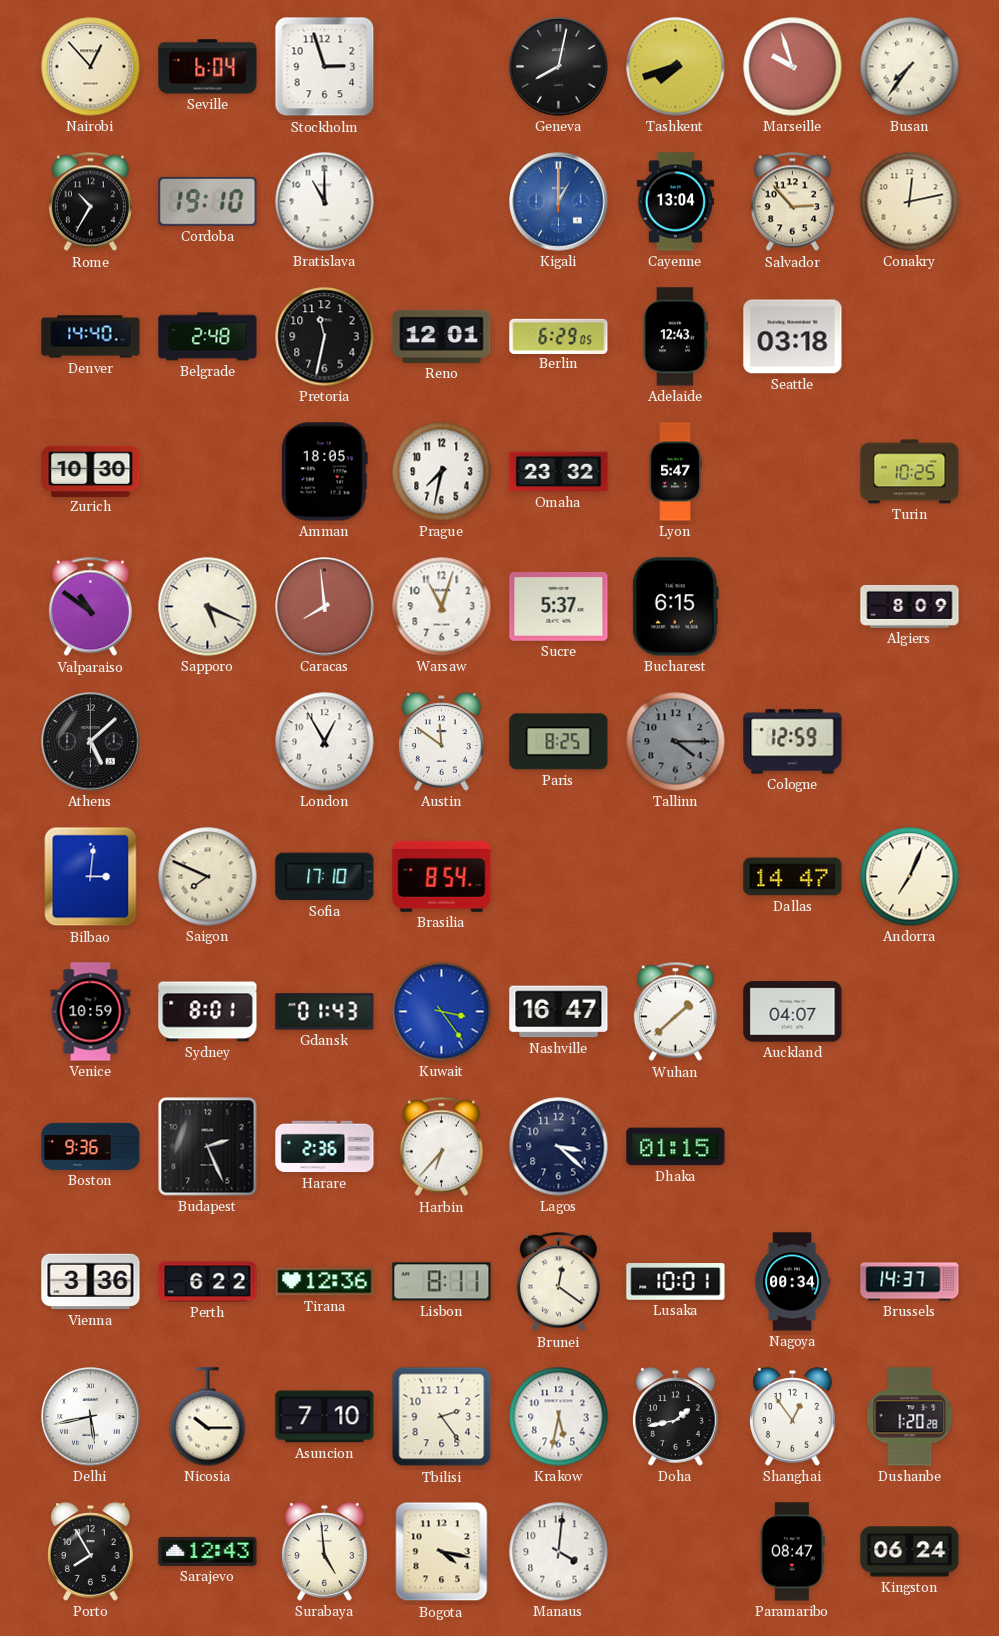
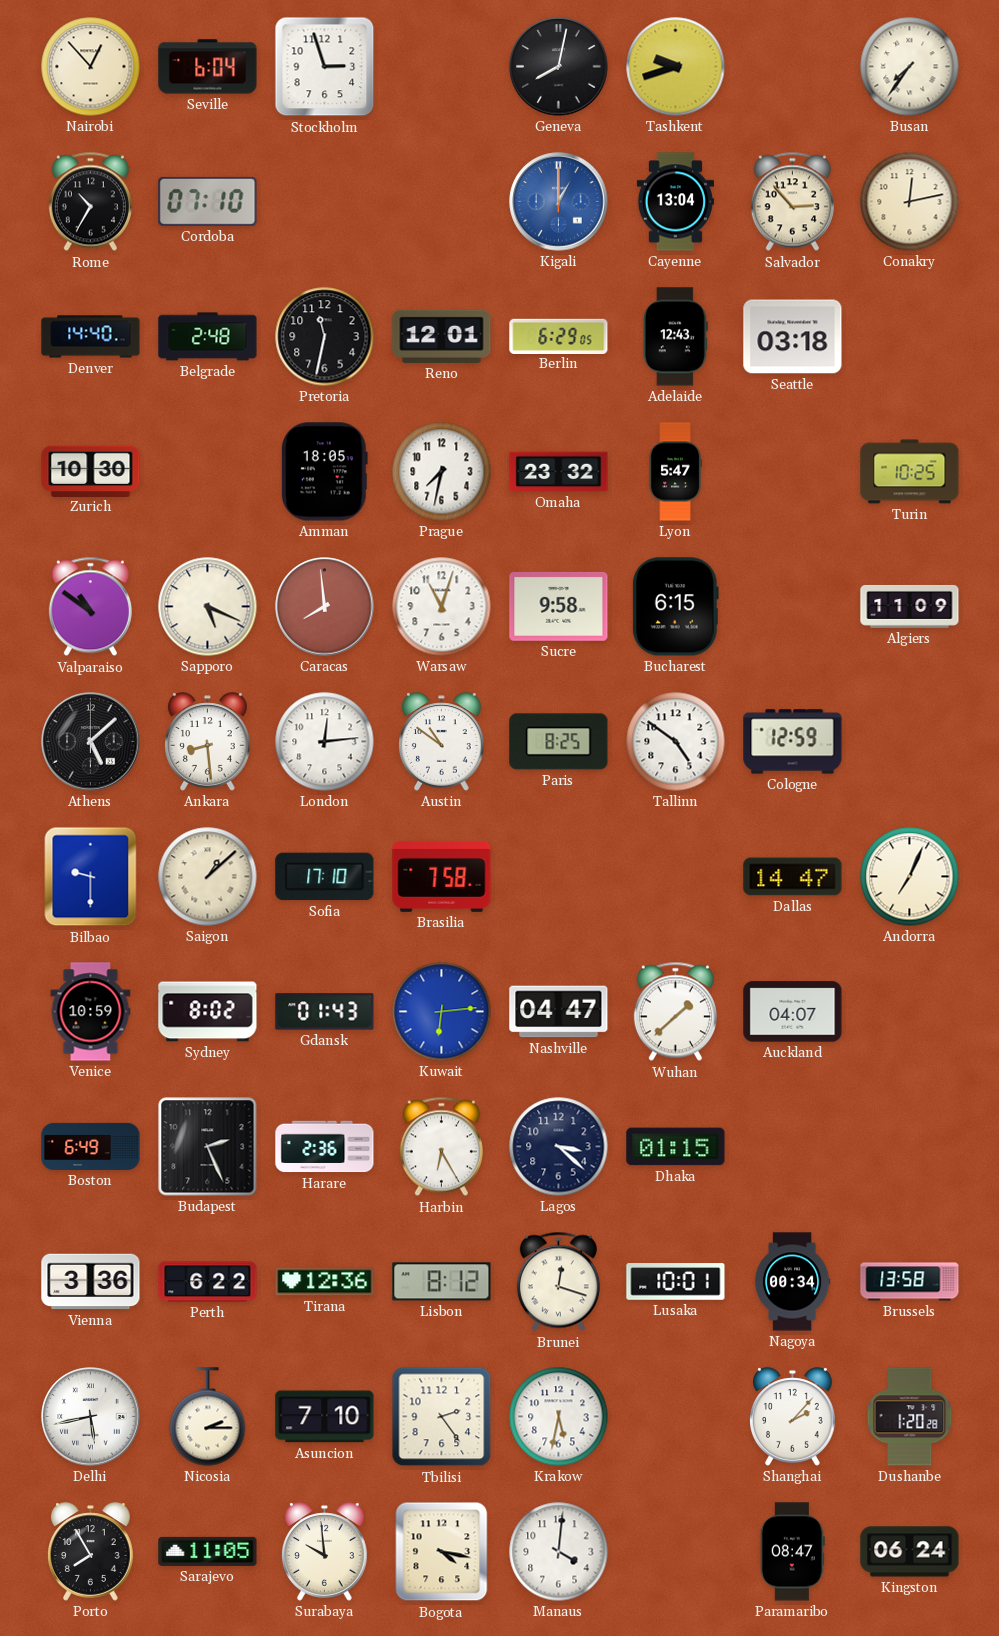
Tashkent: 7:42 -> 9:42 (676, 67)
Marseille: 9:57 -> none (793, 67)
Cordoba: 19:10 -> 07:10 (208, 201)
Bratislava: 11:00 -> none (325, 202)
Sucre: 5:37 -> 9:58 (559, 606)
Algiers: 8:09 -> 11:09 (910, 606)
Ankara: none -> 8:29 (208, 742)
London: 12:55 -> 12:14 (325, 742)
Austin: 11:51 -> 10:51 (442, 742)
Tallinn: 4:15 -> 4:51 (676, 742)
Tallinn dial: grey -> white (676, 742)
Bilbao: 3:01 -> 9:30 (91, 877)
Saigon: 7:49 -> 1:08 (208, 877)
Brasilia: 8:54 -> 7:58 (442, 876)
Sydney: 8:01 -> 8:02 (208, 1012)
Kuwait: 3:24 -> 6:14 (442, 1012)
Nashville: 16:47 -> 04:47 (559, 1012)
Boston: 9:36 -> 6:49 (91, 1146)
Harbin: 6:37 -> 6:25 (441, 1147)
Lisbon: 8:11 -> 8:12 (442, 1282)
Brunei: 12:21 -> 12:18 (558, 1282)
Brussels: 14:37 -> 13:58 (910, 1282)
Nicosia: 10:15 -> 2:15 (208, 1417)
Doha: 1:43 -> none (676, 1417)
Shanghai: 12:54 -> 2:07 (793, 1417)
Sarajevo: 12:43 -> 11:05 (208, 1551)
Surabaya: 4:59 -> 9:59 (325, 1552)
